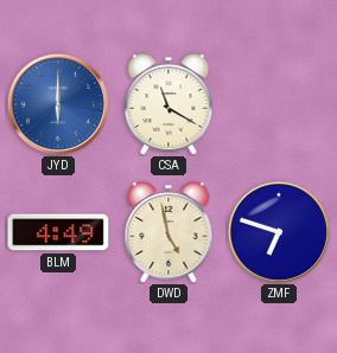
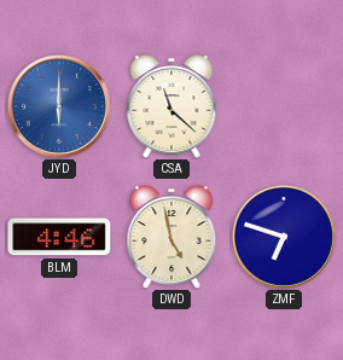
CSA: 11:20 -> 11:22 (171, 108)
BLM: 4:49 -> 4:46 (59, 237)
